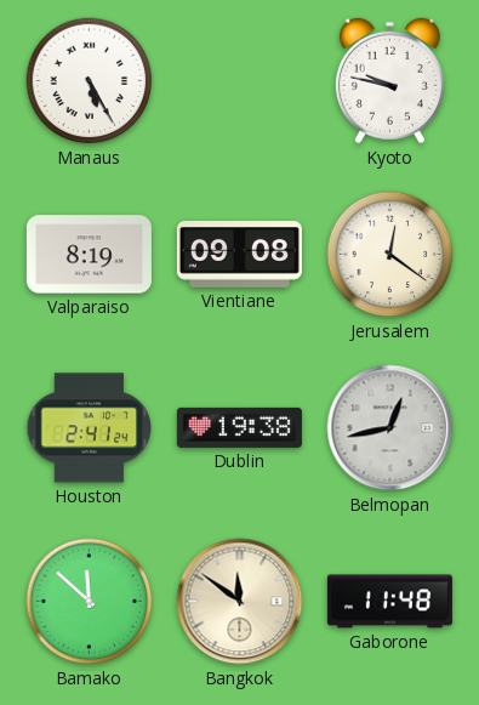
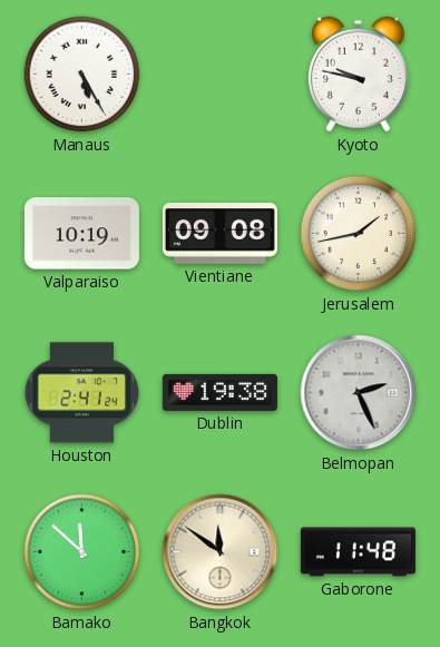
Valparaiso: 8:19 -> 10:19 (81, 234)
Jerusalem: 12:21 -> 1:43 (359, 234)
Belmopan: 12:43 -> 2:26 (359, 393)
